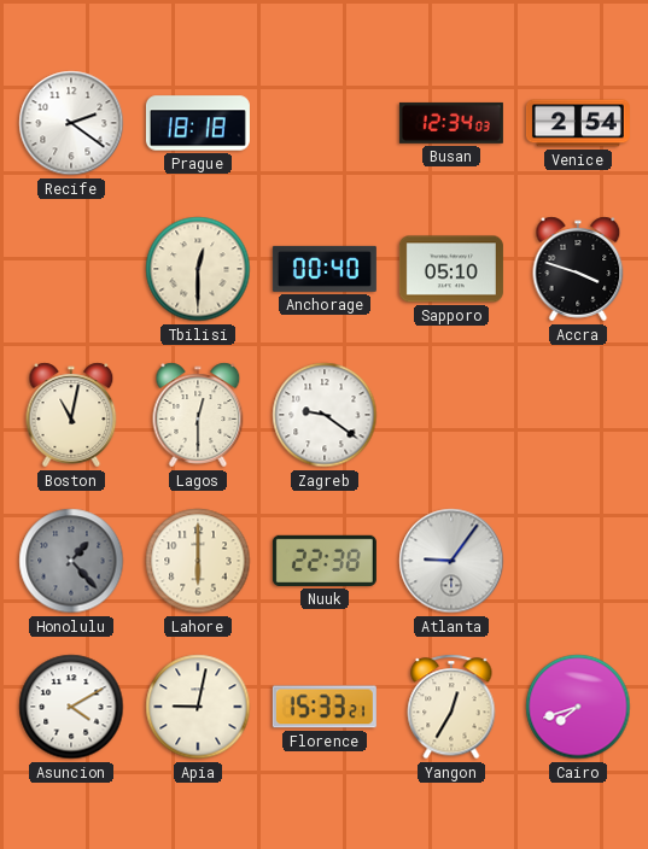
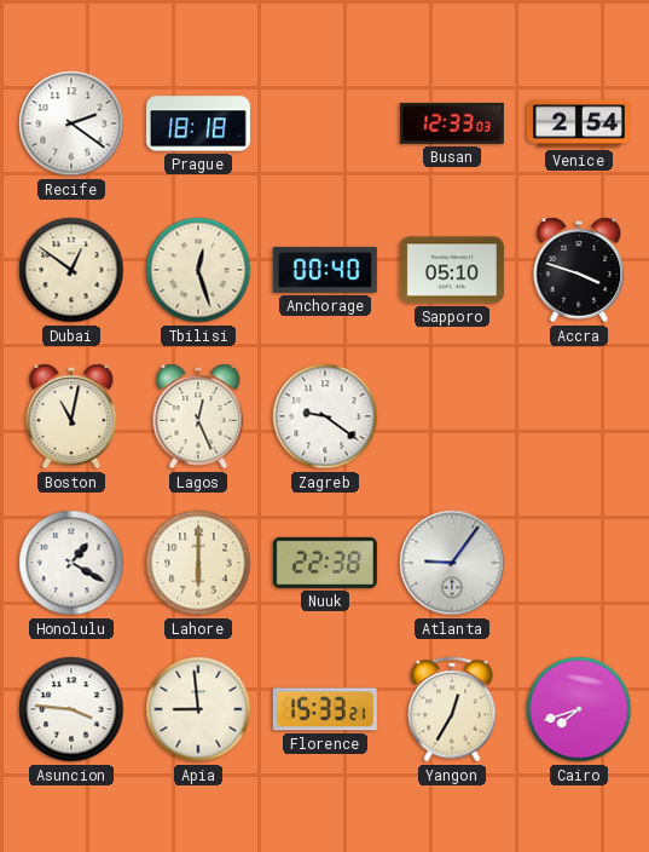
Busan: 12:34 -> 12:33 (452, 123)
Dubai: none -> 12:51 (71, 270)
Tbilisi: 12:30 -> 12:27 (198, 270)
Lagos: 12:30 -> 12:26 (198, 416)
Honolulu: 1:23 -> 1:20 (71, 563)
Honolulu dial: grey -> white (71, 563)
Asuncion: 4:10 -> 3:46 (71, 709)
Apia: 9:02 -> 8:59 (198, 709)
